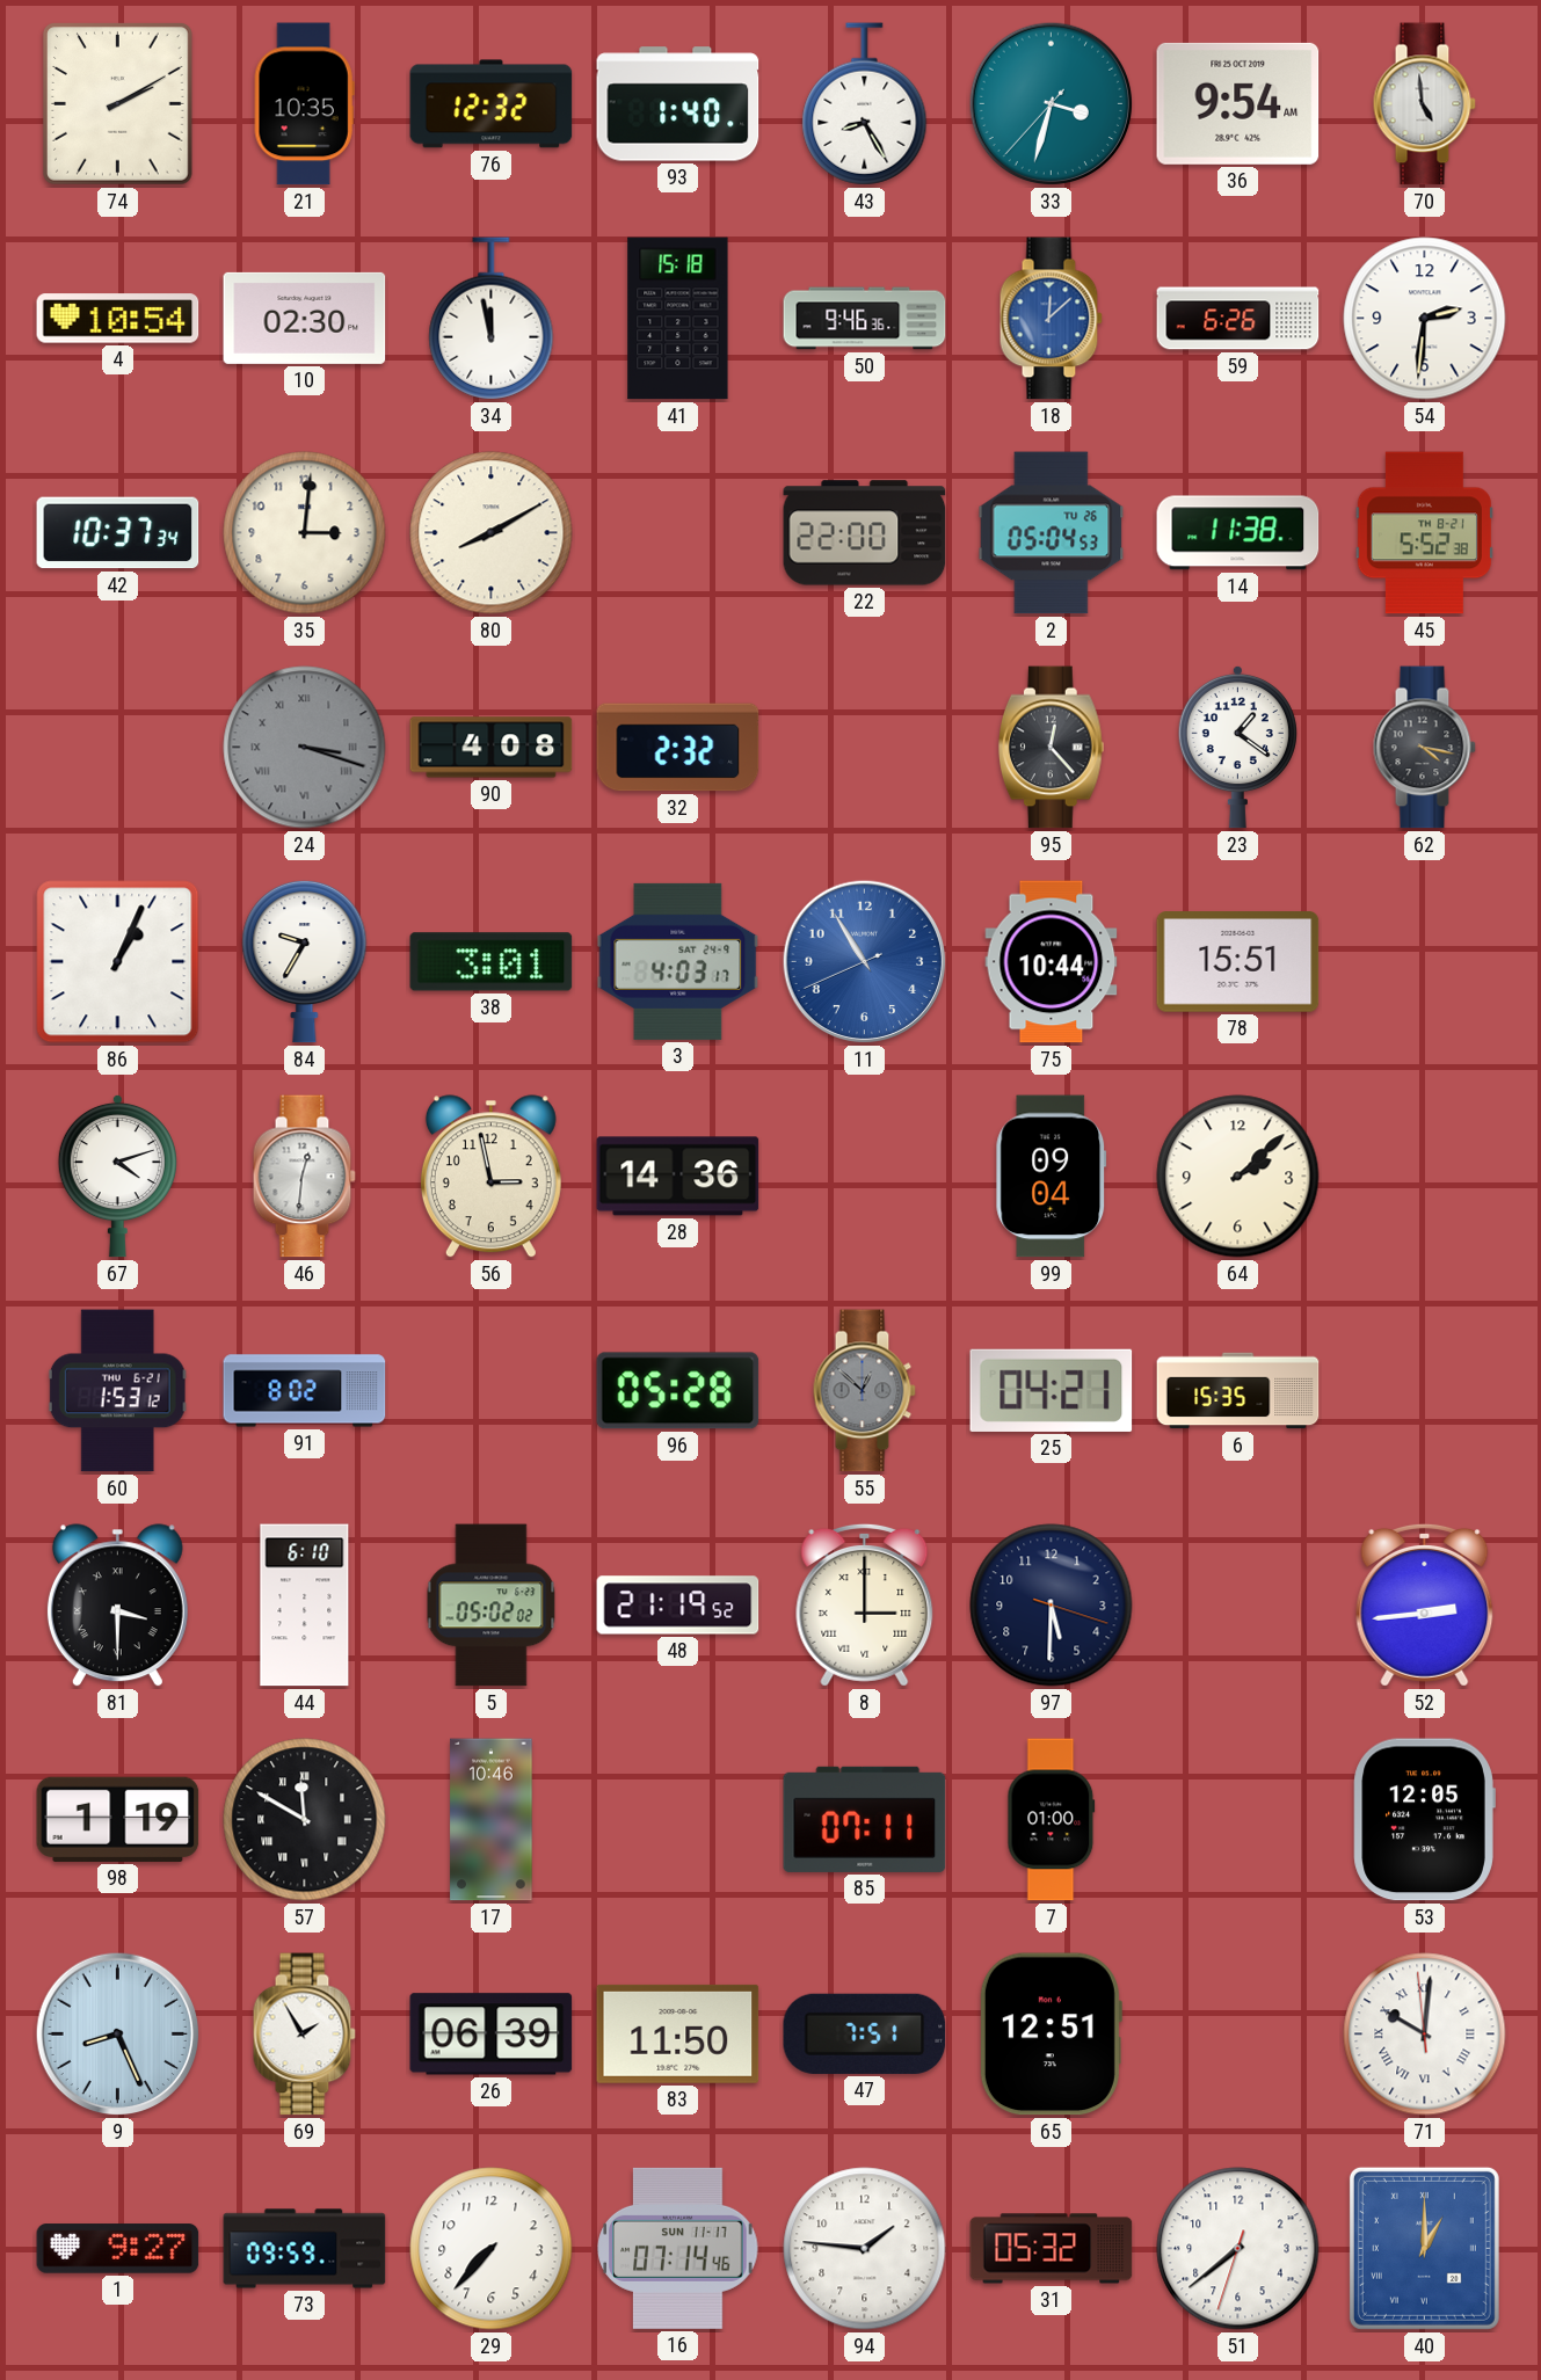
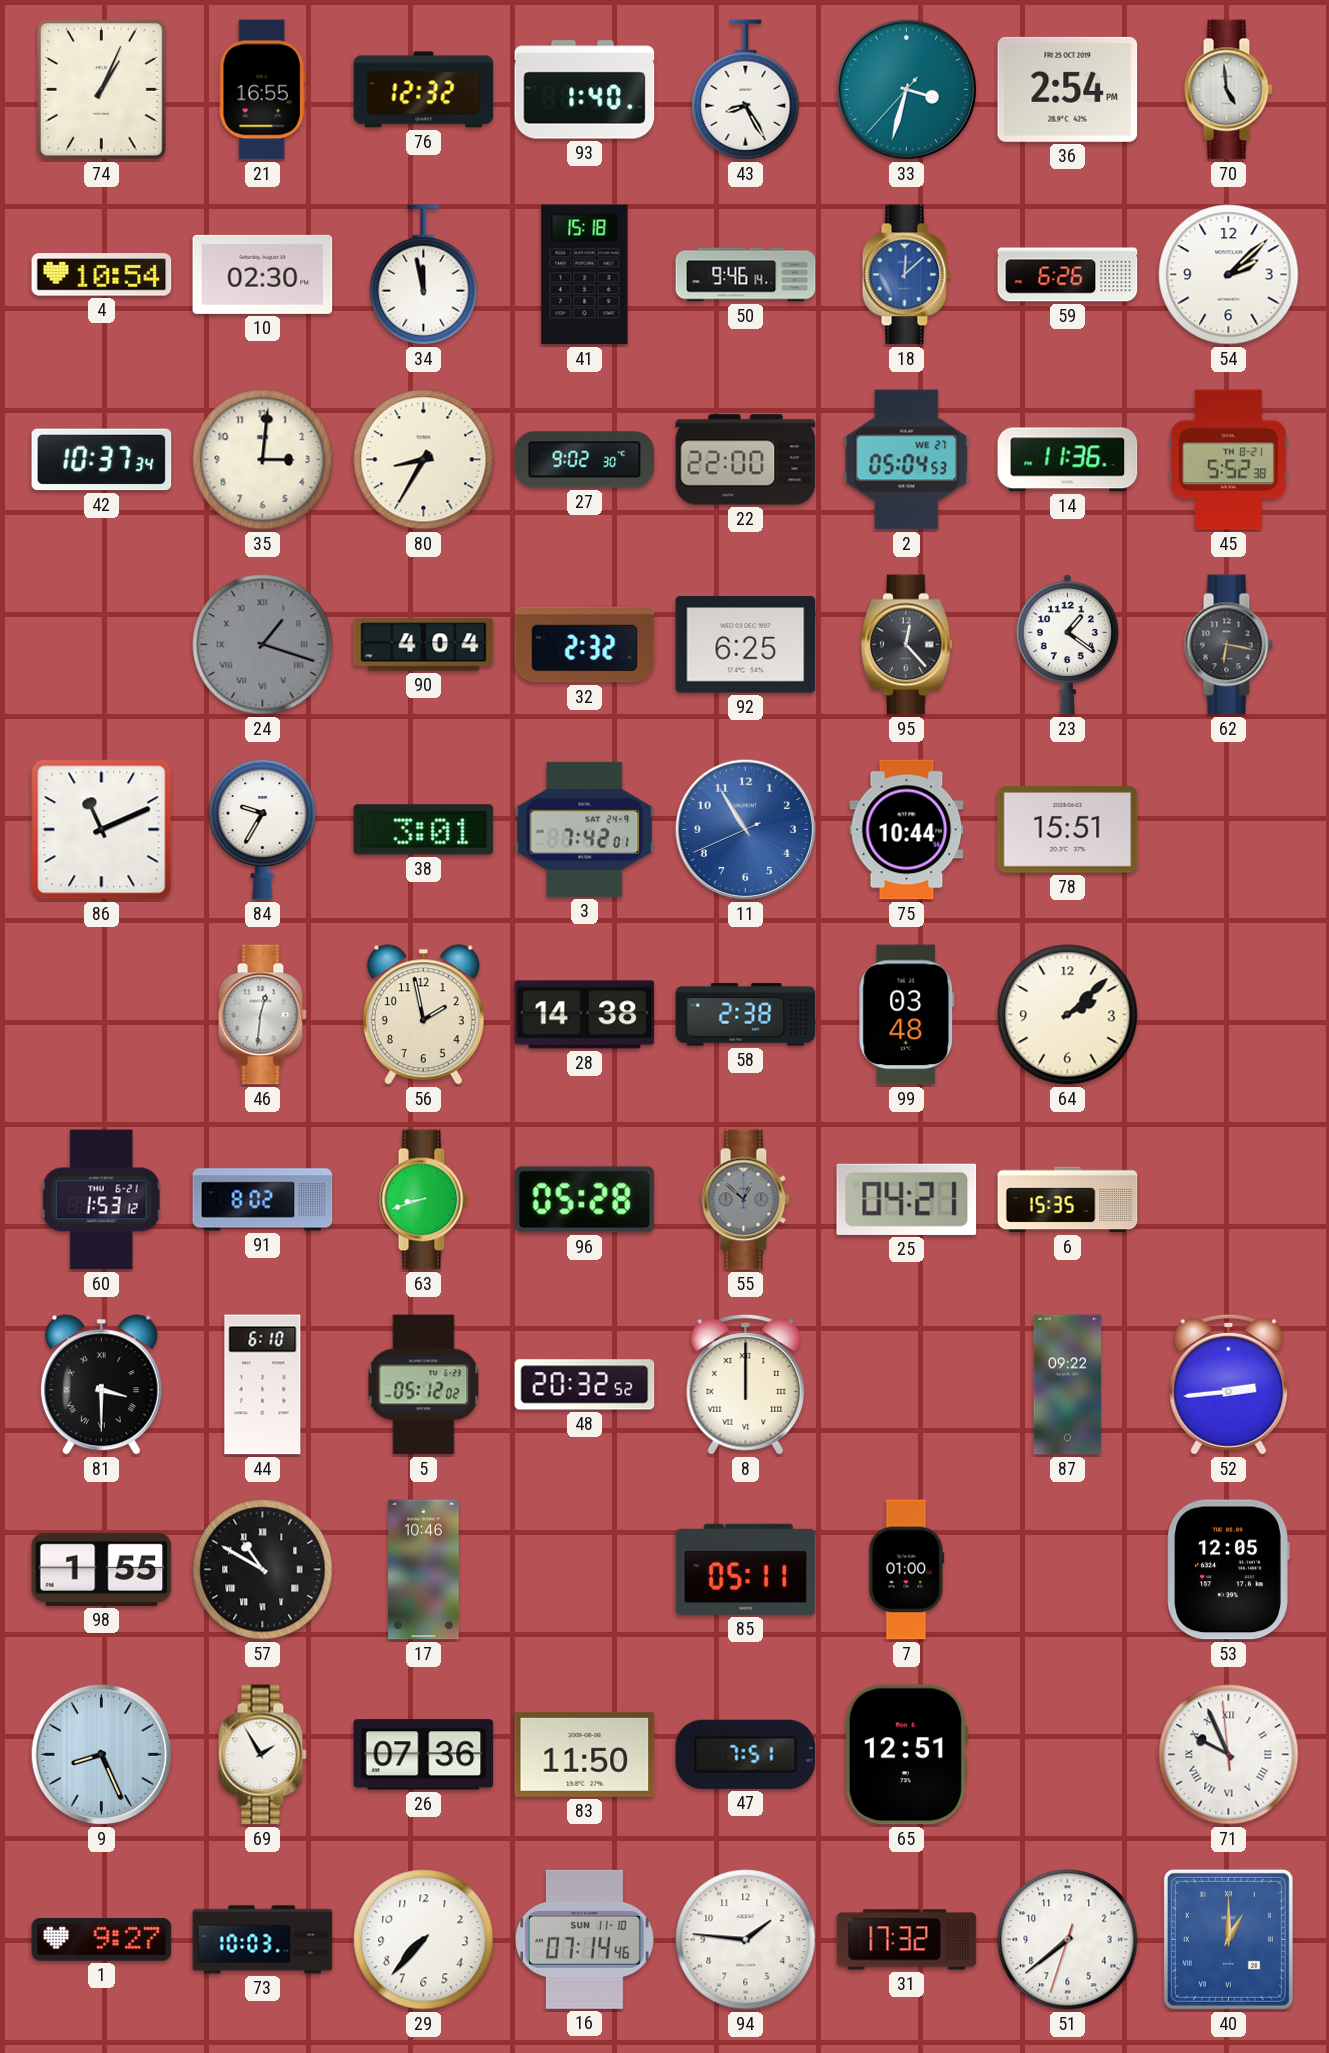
74: 2:10 -> 1:04 (102, 90)
21: 10:35 -> 16:55 (262, 90)
36: 9:54 -> 2:54 (1068, 89)
50: 9:46:36 -> 9:46:14 (746, 275)
54: 2:31 -> 2:08 (1229, 275)
80: 8:10 -> 8:35 (424, 460)
27: none -> 9:02 (585, 460)
2 date: TU 26 -> WE 27 (907, 460)
14: 11:38 -> 11:36 (1068, 460)
24: 3:18 -> 1:18 (263, 645)
90: 4:08 -> 4:04 (424, 645)
92: none -> 6:25 (746, 645)
62: 4:17 -> 6:17 (1228, 645)
86: 1:04 -> 11:11 (102, 830)
3: 4:03 -> 7:42 (585, 829)
67: 4:12 -> none (117, 1176)
56: 2:58 -> 1:58 (423, 1015)
28: 14:36 -> 14:38 (585, 1015)
58: none -> 2:38 (746, 1015)
99: 09:04 -> 03:48 (907, 1015)
63: none -> 8:42 (423, 1200)
5: 05:02 -> 05:12 (424, 1385)
48: 21:19 -> 20:32 (585, 1385)
8: 3:00 -> 12:00 (746, 1384)
97: 5:30 -> none (1052, 1606)
87: none -> 09:22 (1068, 1385)
98: 1:19 -> 1:55 (102, 1569)
57: 11:50 -> 10:50 (263, 1570)
85: 07:11 -> 05:11 (746, 1569)
26: 06:39 -> 07:36 (424, 1755)
71: 10:00 -> 9:55 (1229, 1755)
73: 09:59 -> 10:03 (263, 1940)
16 date: SUN 11-17 -> SUN 11-10 (585, 1939)
31: 05:32 -> 17:32 (907, 1940)
